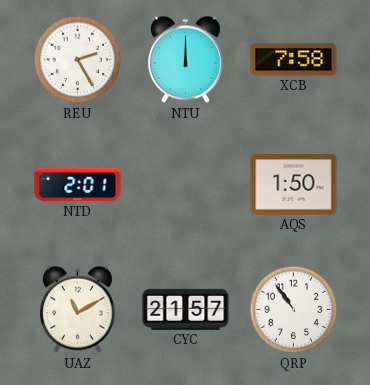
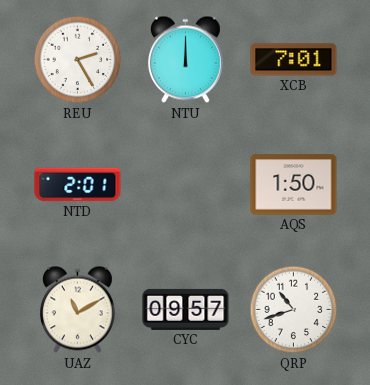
XCB: 7:58 -> 7:01 (294, 60)
CYC: 21:57 -> 09:57 (186, 309)
QRP: 10:54 -> 10:42 (294, 310)
